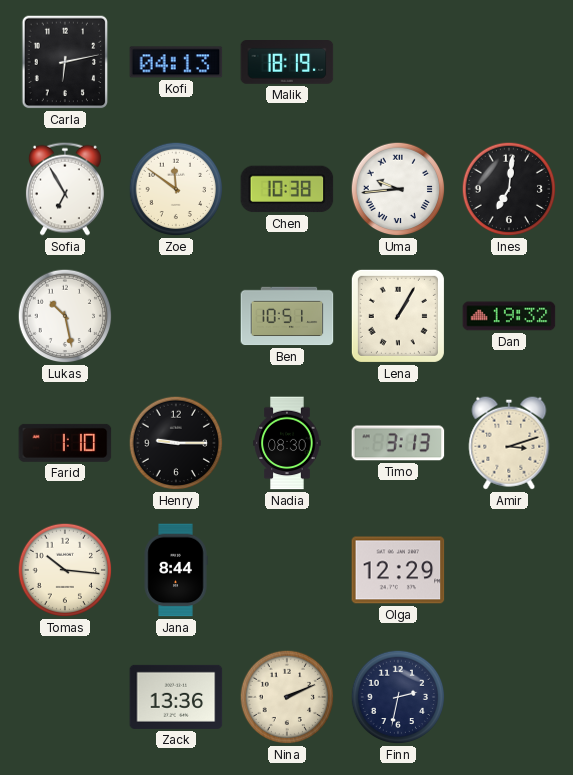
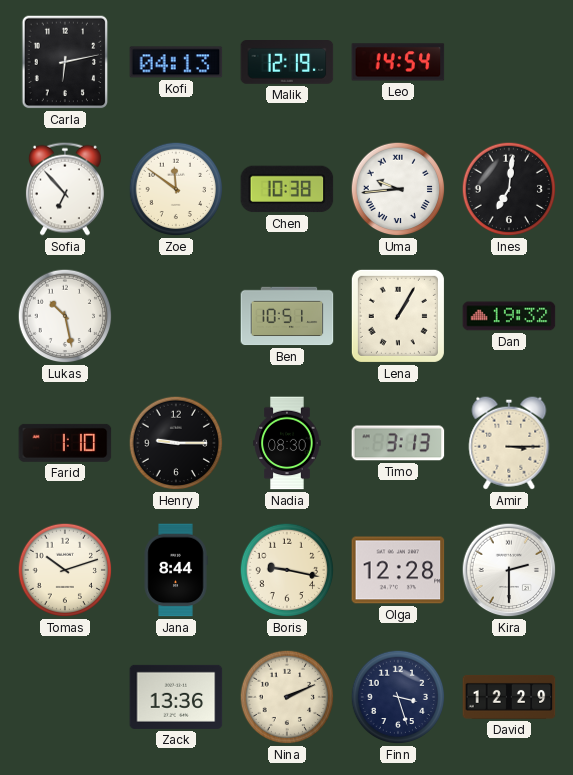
Malik: 18:19 -> 12:19 (287, 63)
Leo: none -> 14:54 (398, 62)
Sofia: 6:55 -> 6:53 (65, 189)
Amir: 3:12 -> 3:15 (509, 443)
Tomas: 10:16 -> 10:12 (65, 570)
Boris: none -> 9:17 (287, 570)
Olga: 12:29 -> 12:28 (398, 570)
Kira: none -> 2:30 (509, 570)
Finn: 2:32 -> 3:27 (398, 697)
David: none -> 12:29 (509, 697)
